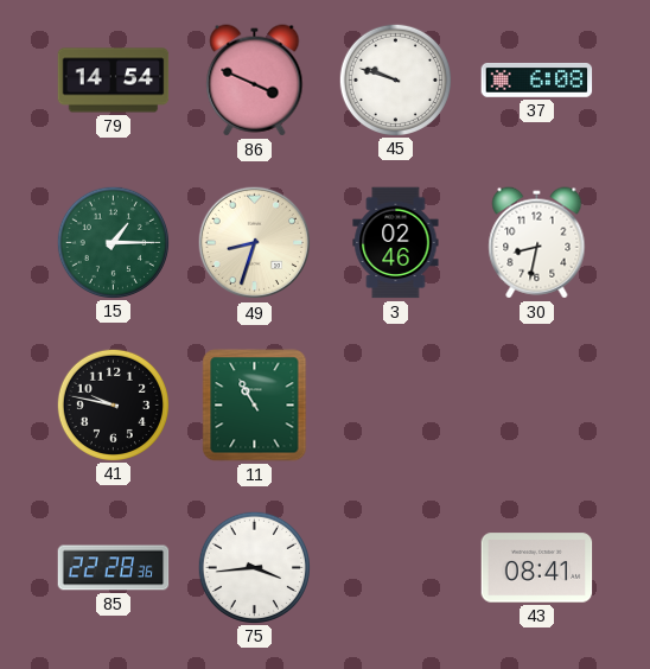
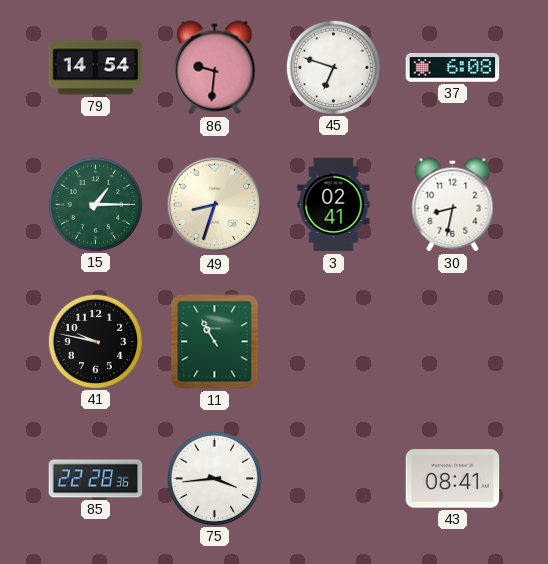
86: 3:49 -> 9:31 (215, 68)
45: 9:48 -> 6:48 (333, 67)
3: 02:46 -> 02:41 (334, 205)
